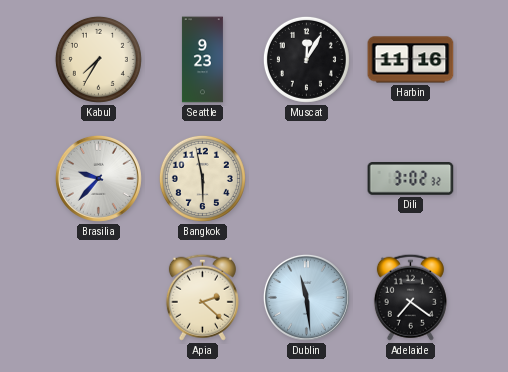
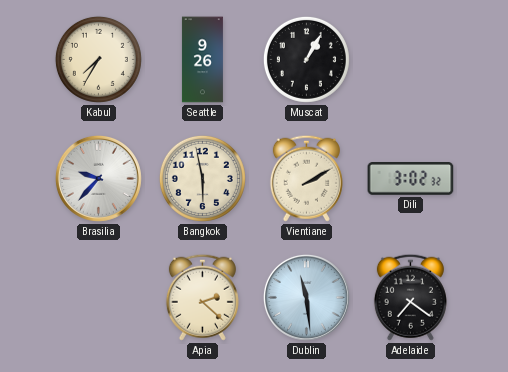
Seattle: 9:23 -> 9:26 (202, 60)
Muscat: 12:05 -> 1:05 (306, 59)
Harbin: 11:16 -> none (411, 60)
Vientiane: none -> 2:10 (306, 178)
